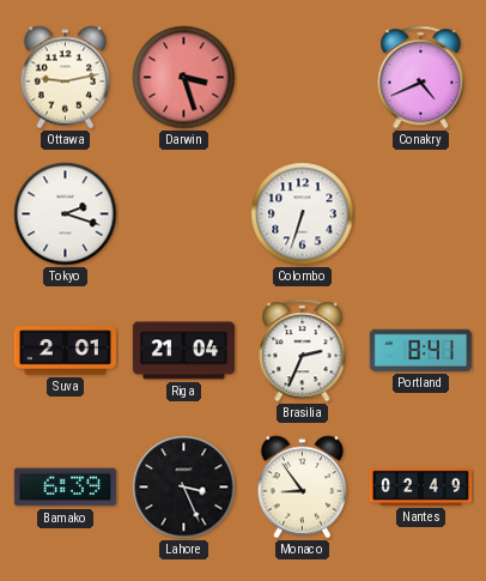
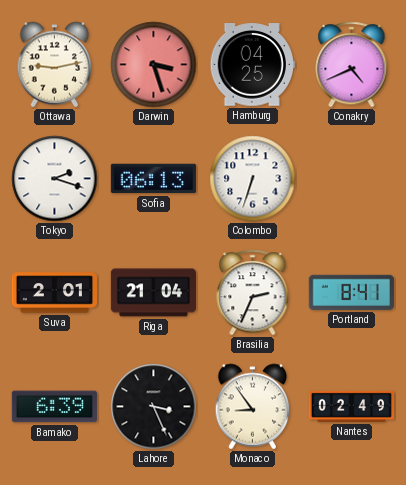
Hamburg: none -> 04:25 (252, 65)
Sofia: none -> 06:13 (153, 179)
